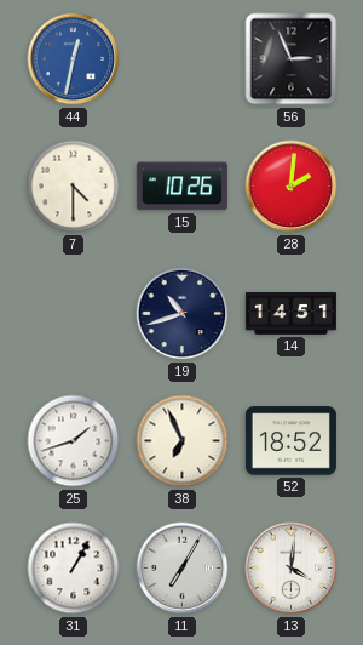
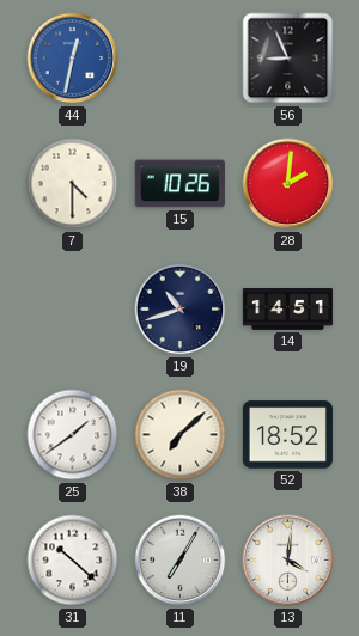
56: 2:56 -> 8:56 (288, 59)
25: 1:42 -> 1:39 (73, 435)
38: 6:56 -> 7:08 (181, 435)
31: 1:05 -> 10:22 (73, 561)
